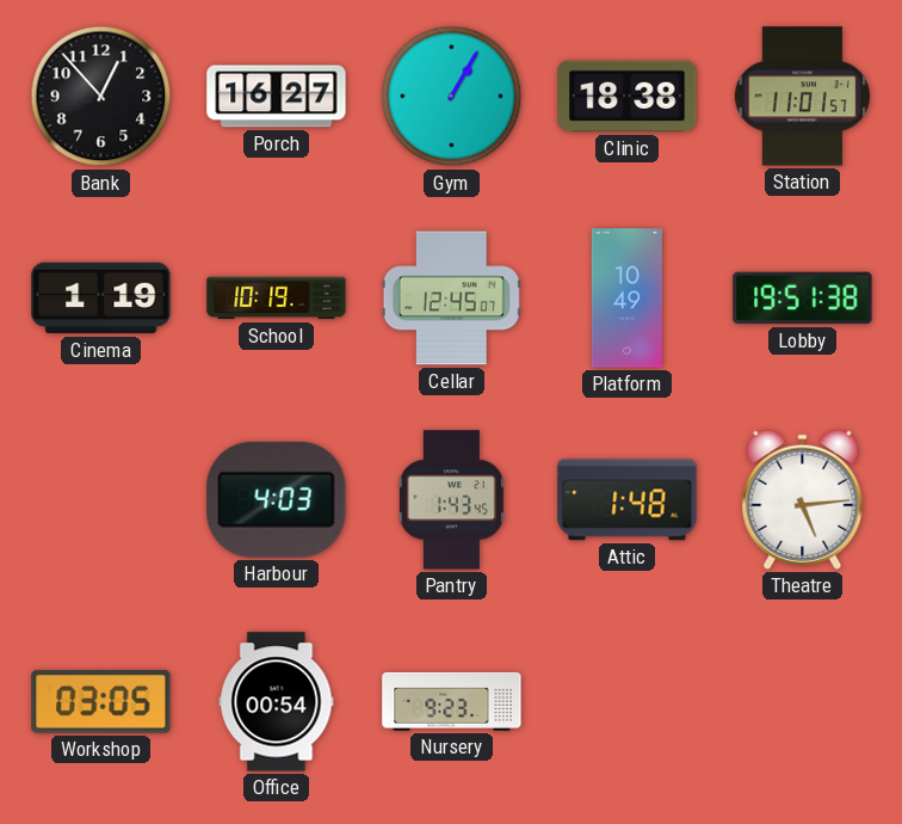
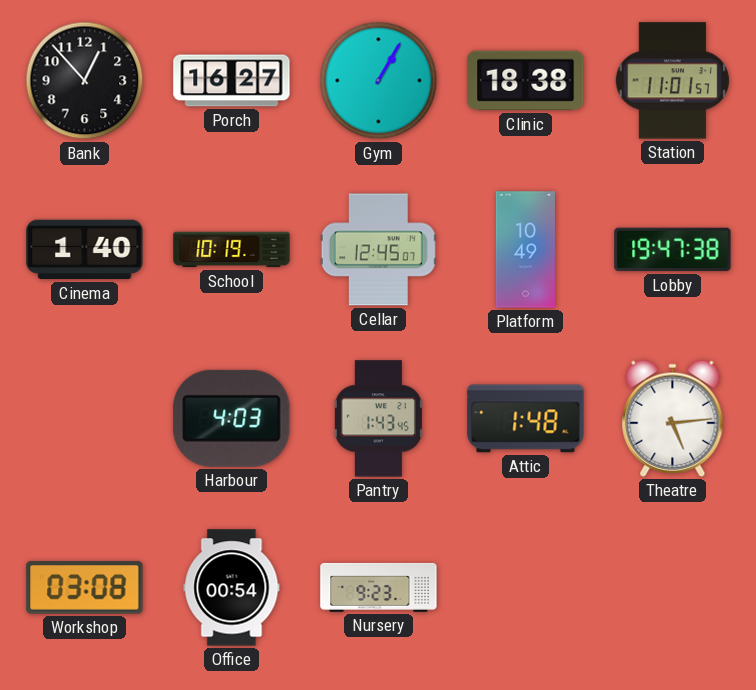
Cinema: 1:19 -> 1:40 (85, 250)
Lobby: 19:51 -> 19:47 (673, 250)
Workshop: 03:05 -> 03:08 (85, 588)
